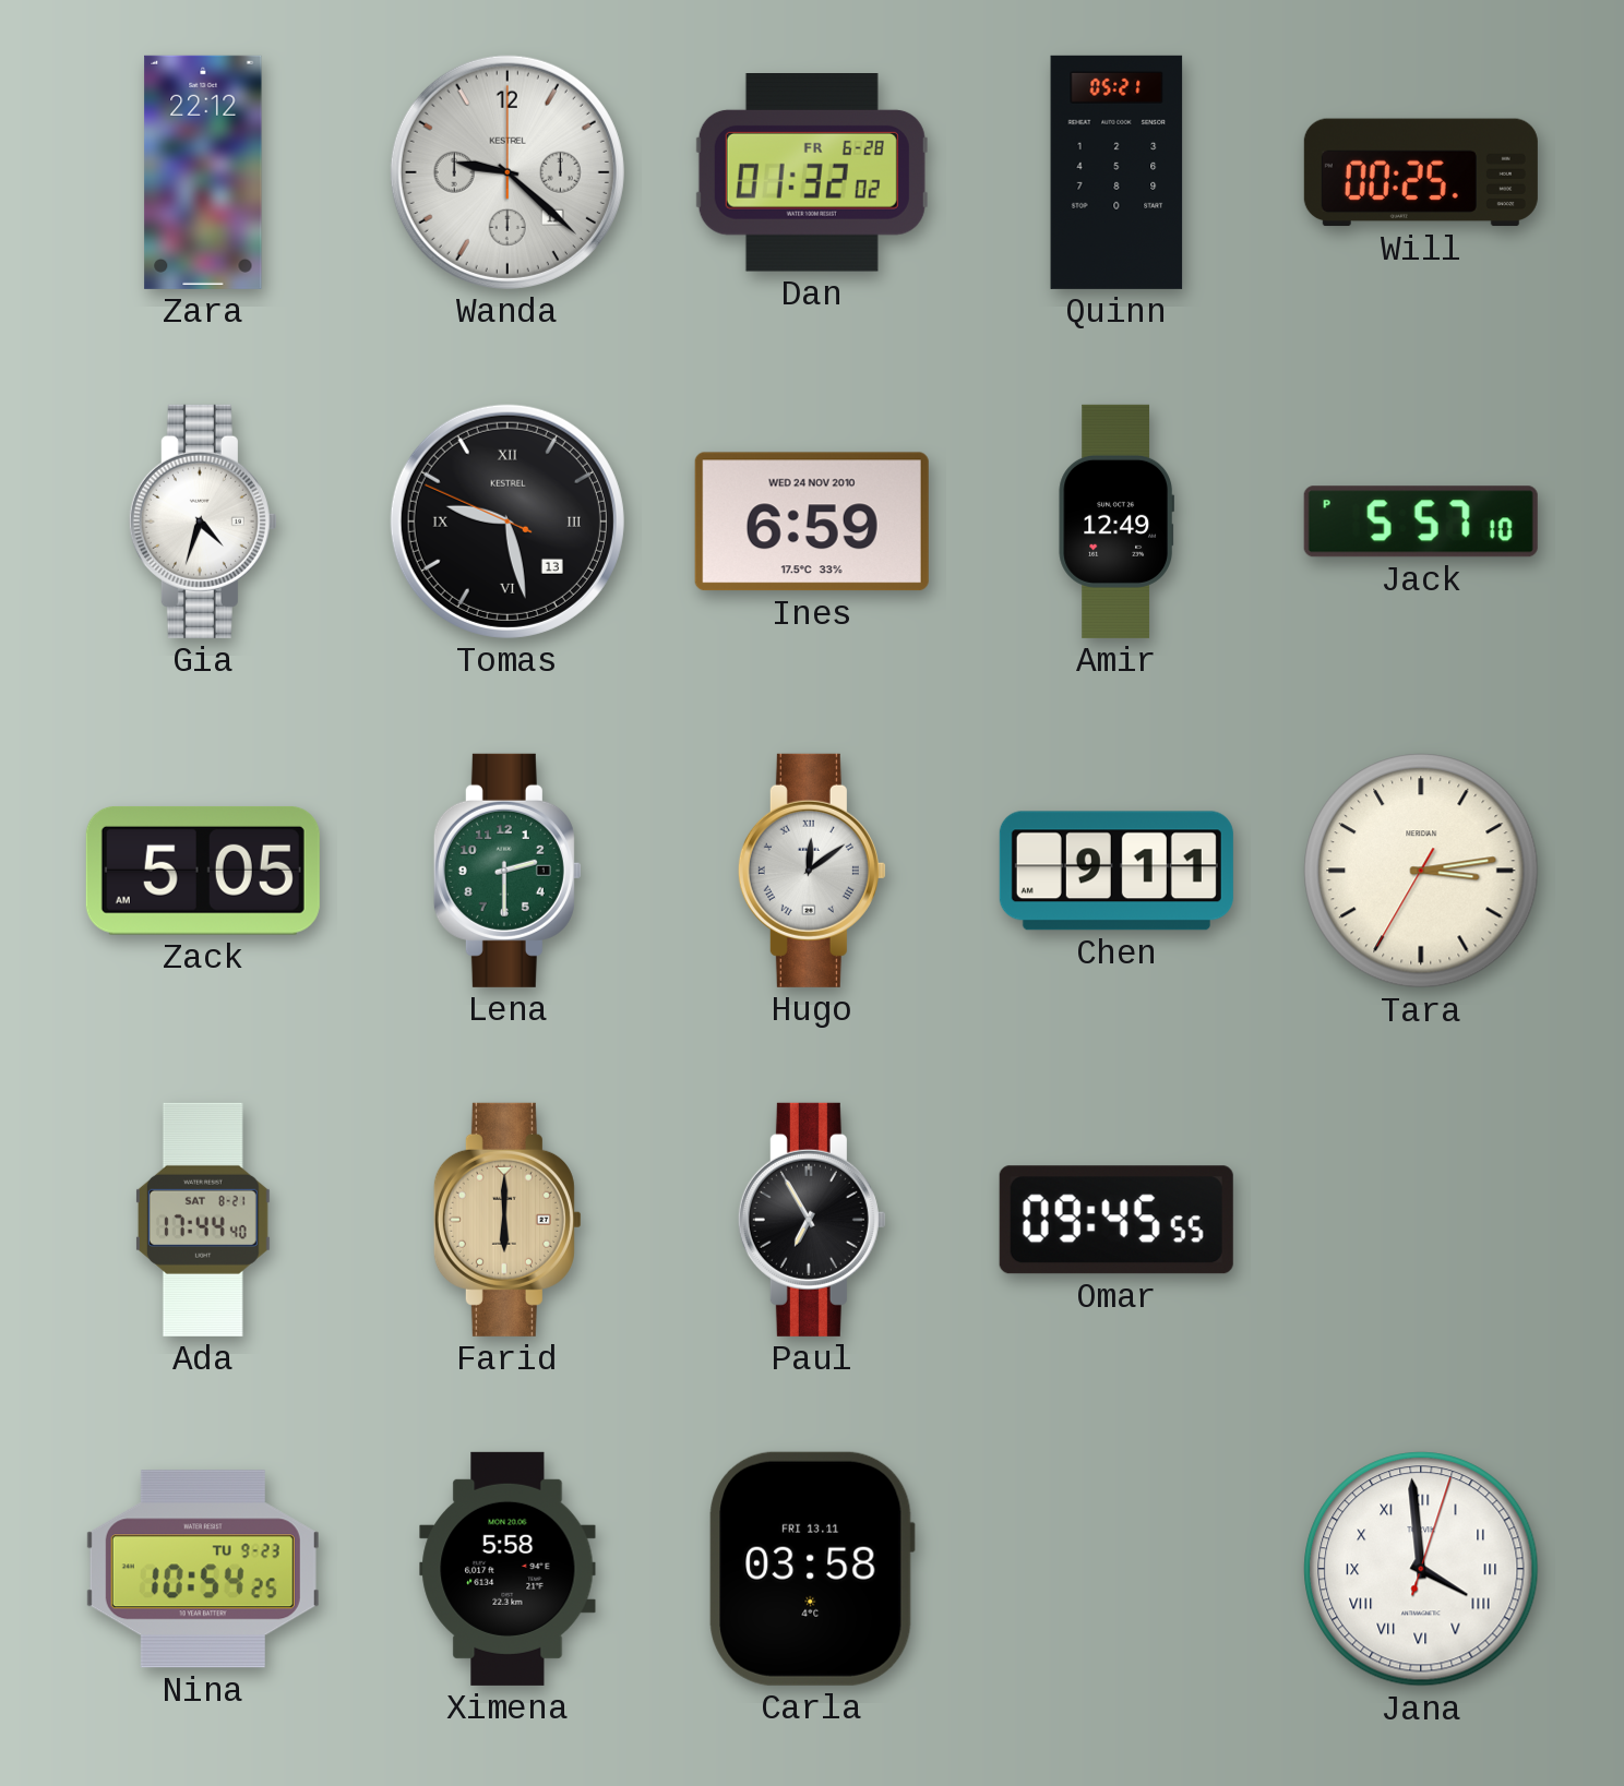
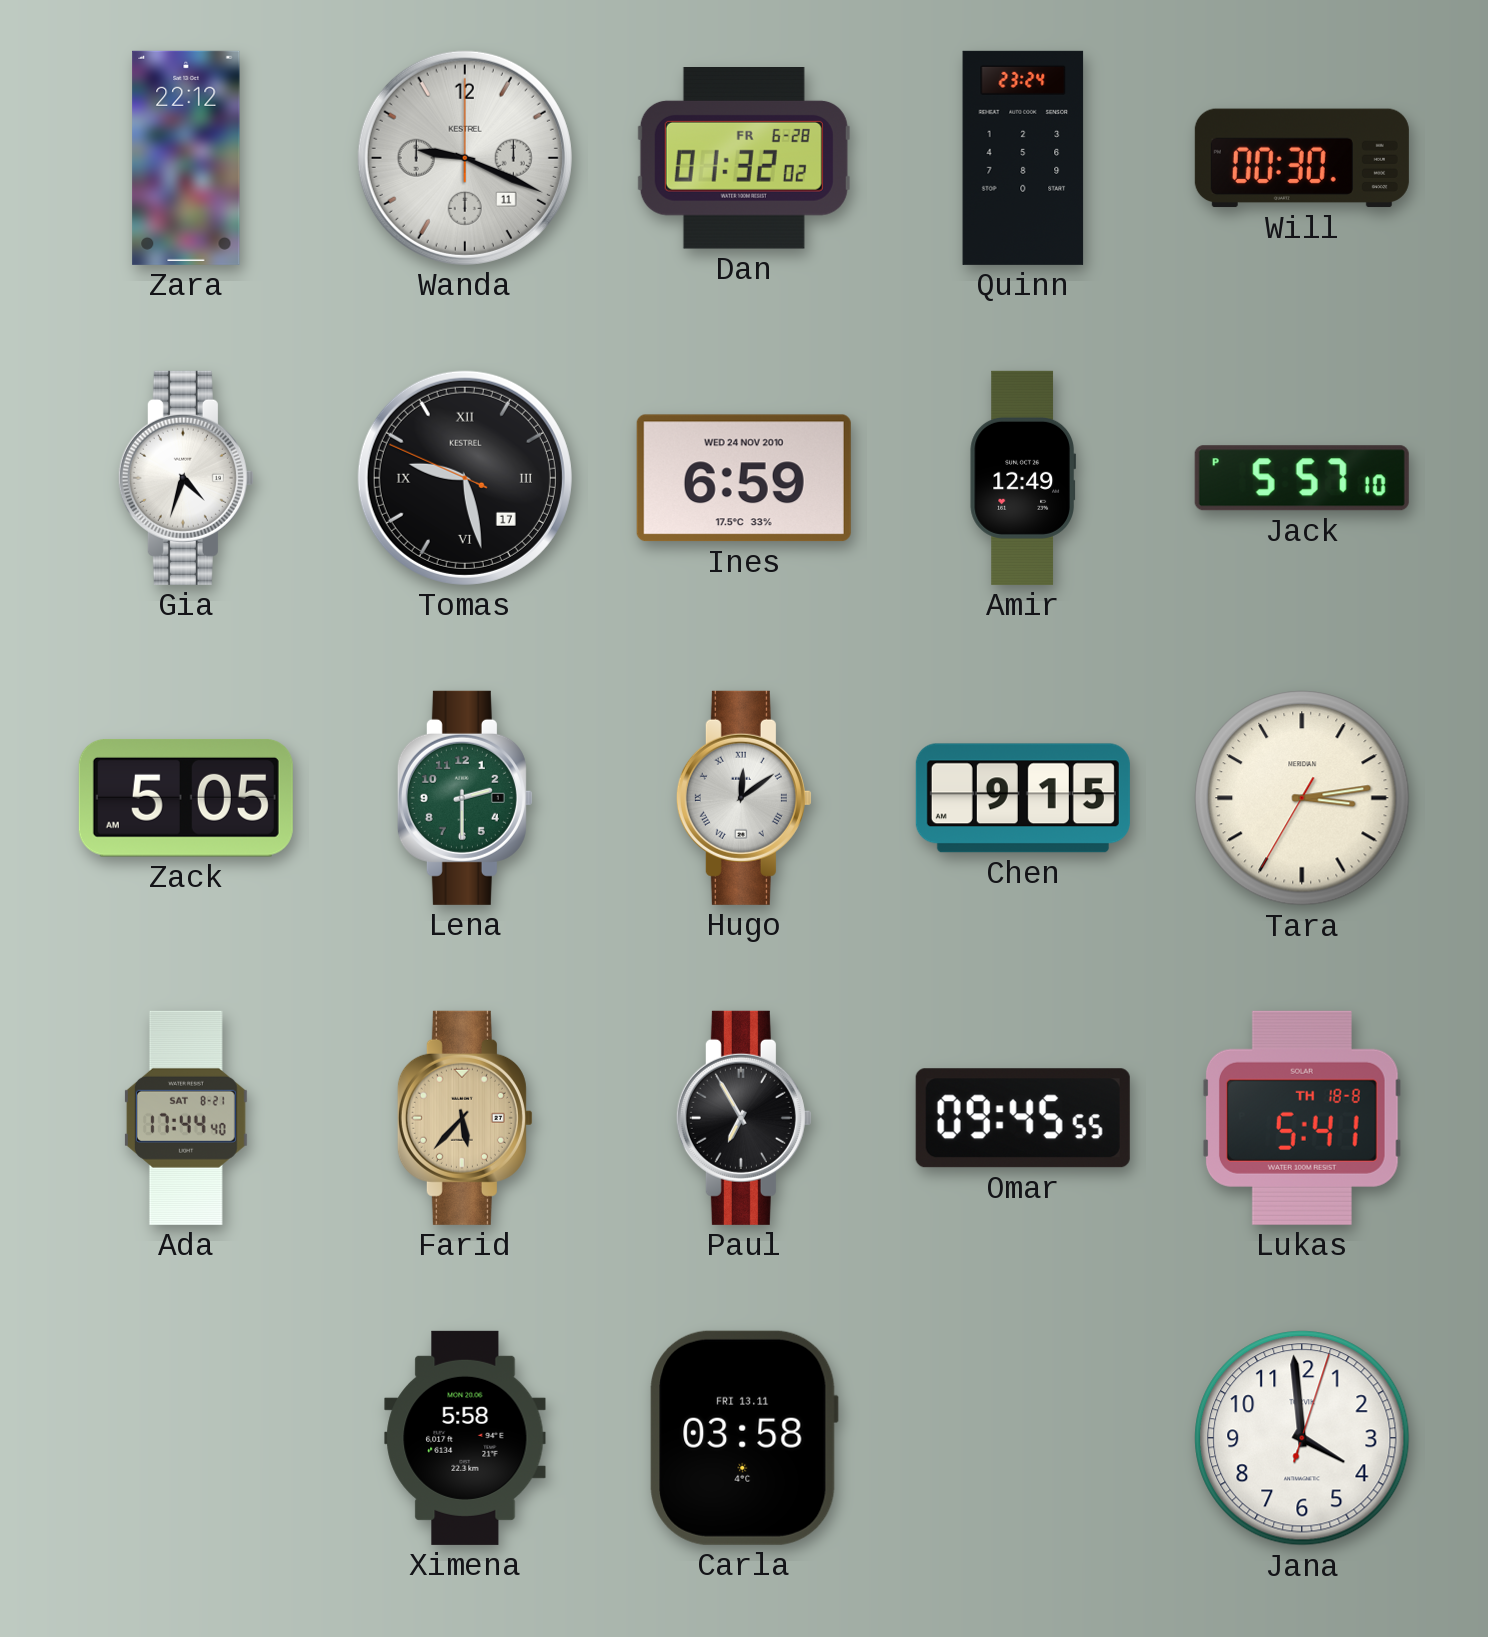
Wanda: 9:22 -> 9:19 (465, 158)
Quinn: 05:21 -> 23:24 (1023, 158)
Will: 00:25 -> 00:30 (1302, 158)
Tomas date: 13 -> 17 (465, 478)
Chen: 9:11 -> 9:15 (1023, 798)
Farid: 6:00 -> 5:37 (465, 1118)
Lukas: none -> 5:41 (1302, 1118)
Nina: 10:54 -> none (203, 1569)
Jana numerals: Roman -> Arabic (1302, 1438)
